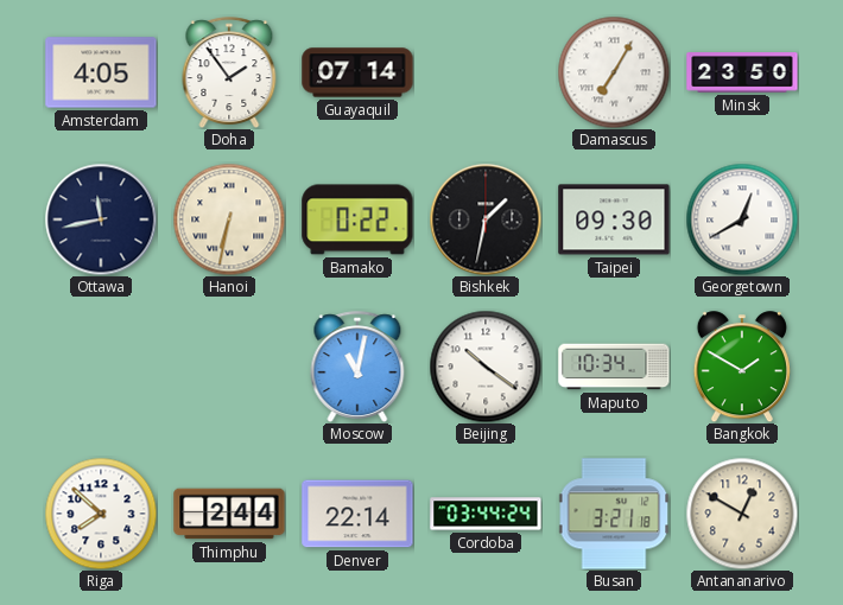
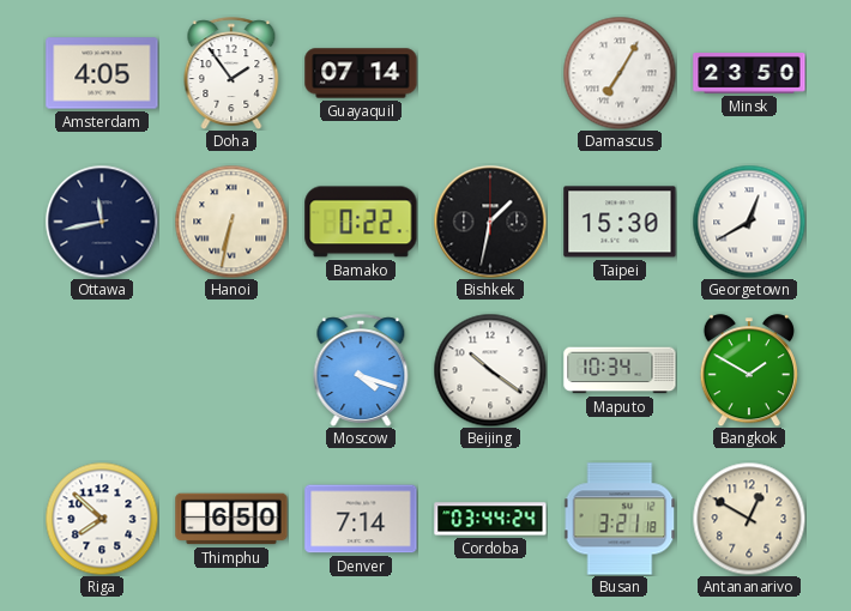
Taipei: 09:30 -> 15:30 (620, 222)
Moscow: 11:02 -> 4:18 (361, 370)
Thimphu: 2:44 -> 6:50 (231, 519)
Denver: 22:14 -> 7:14 (361, 519)
